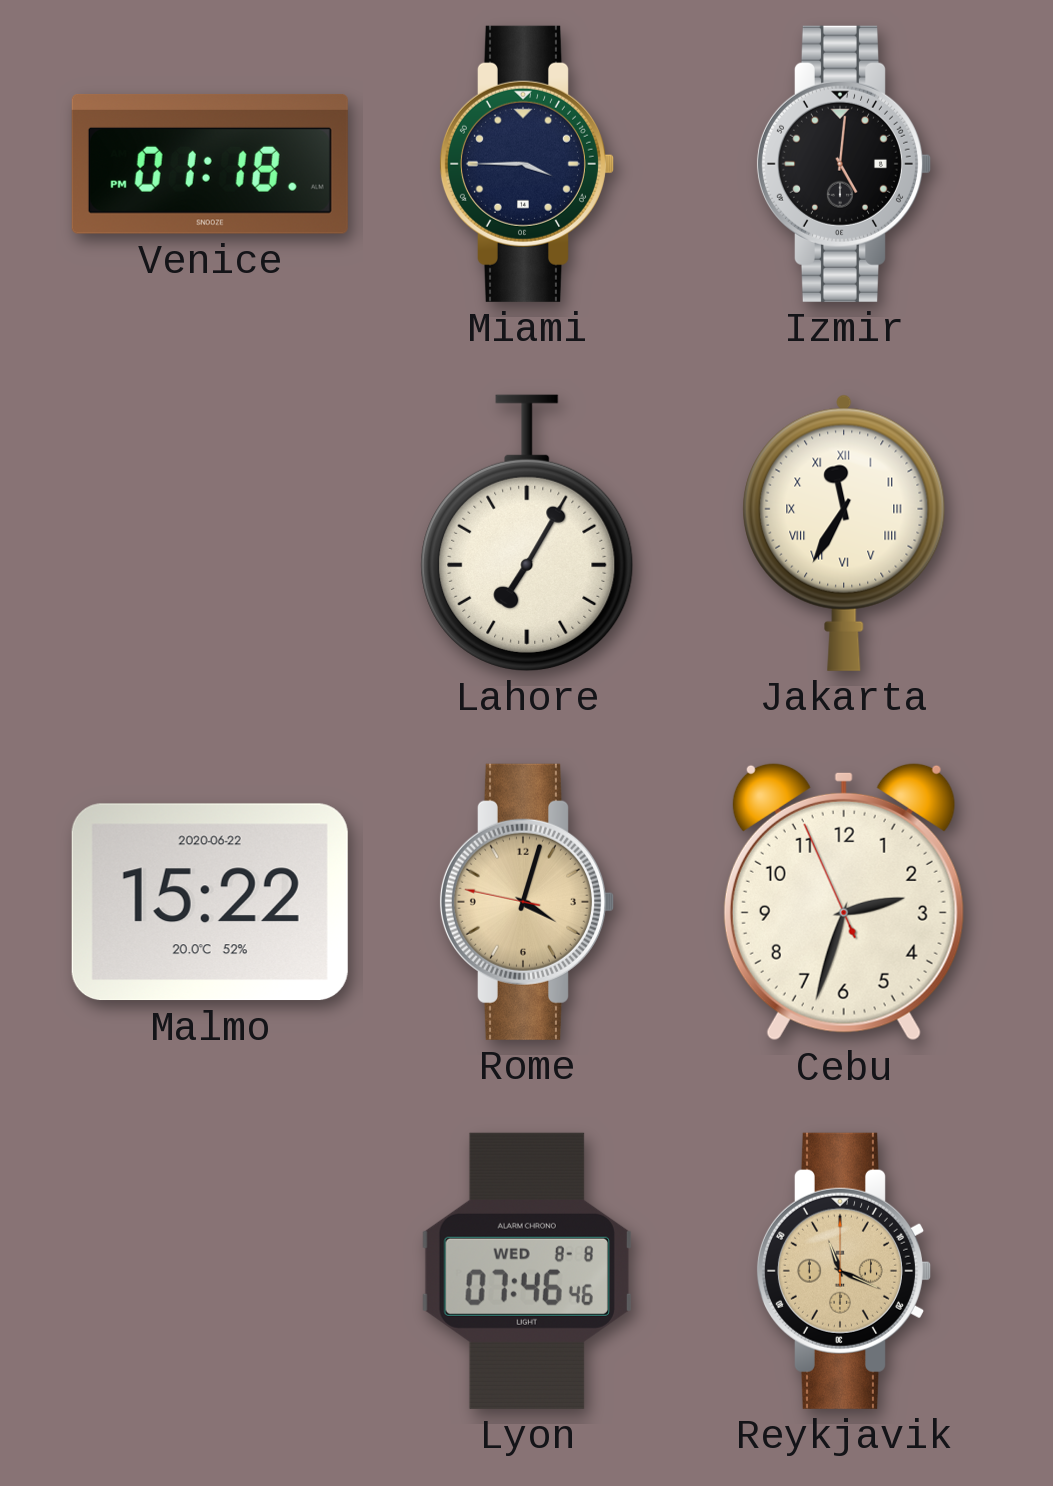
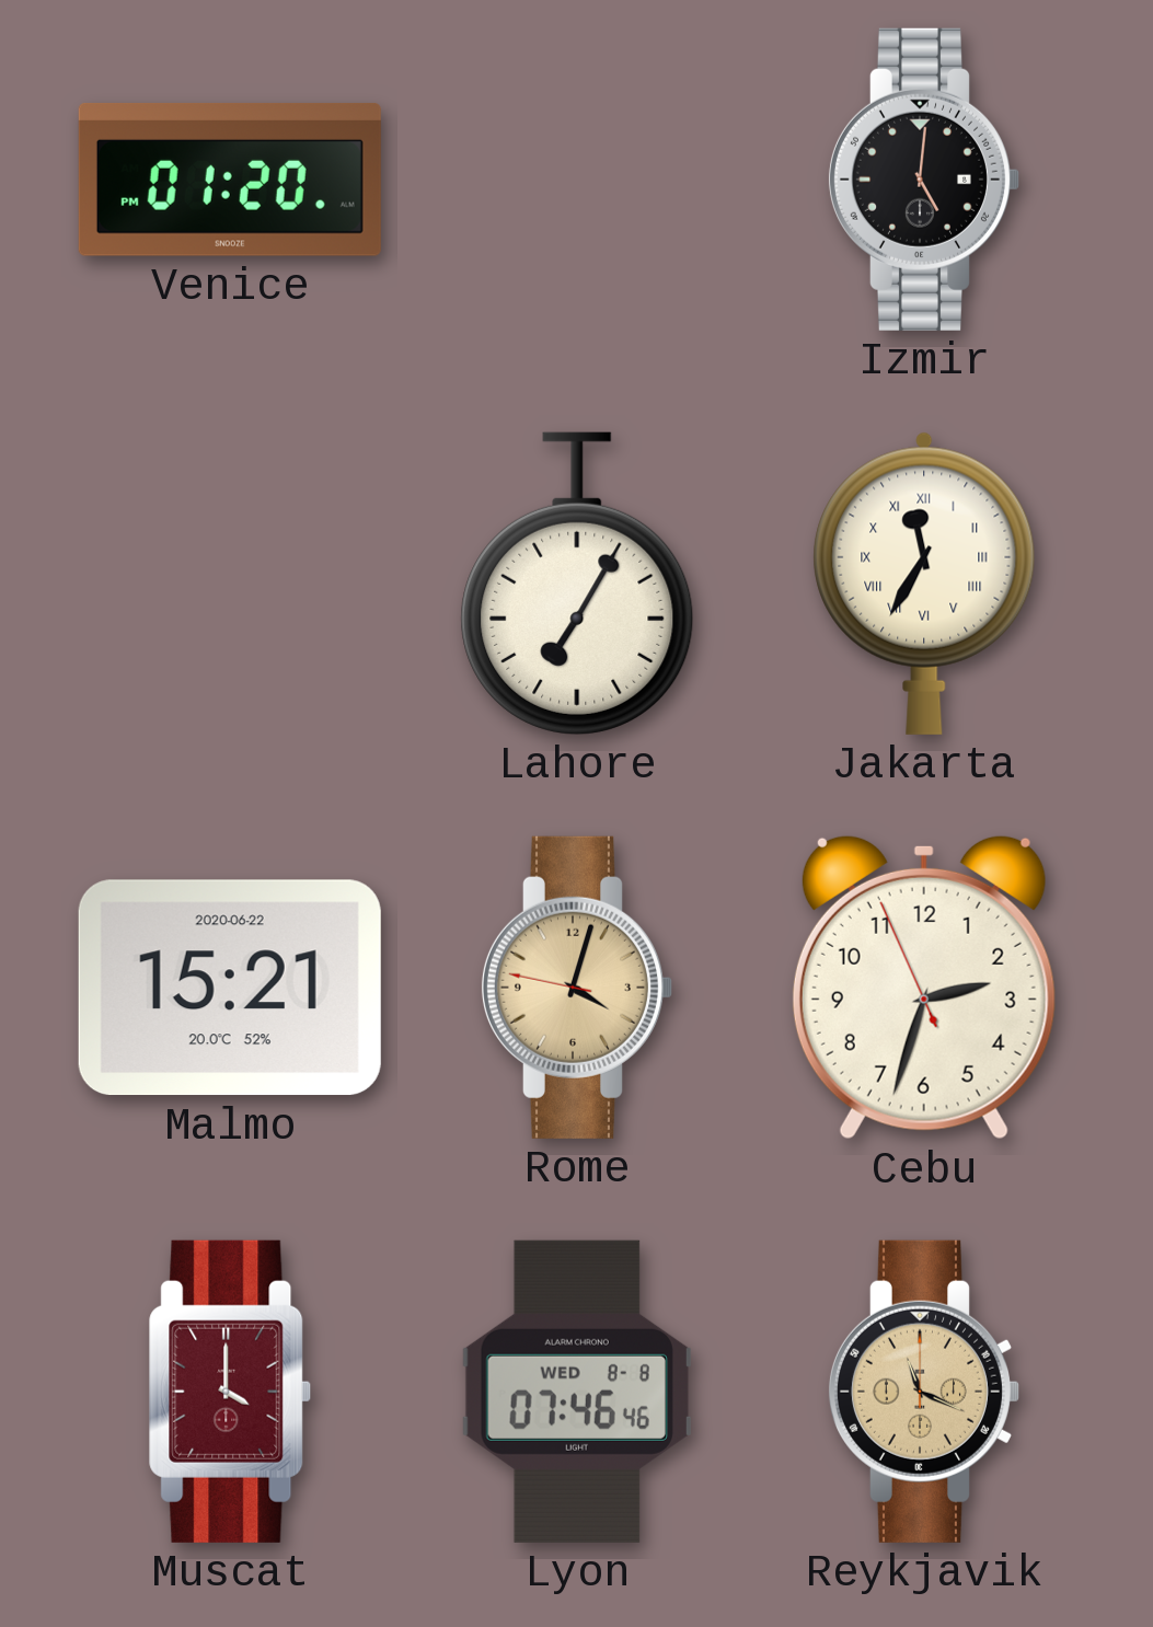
Venice: 01:18 -> 01:20 (230, 180)
Miami: 3:45 -> none (526, 164)
Malmo: 15:22 -> 15:21 (230, 988)
Muscat: none -> 4:00 (230, 1392)
